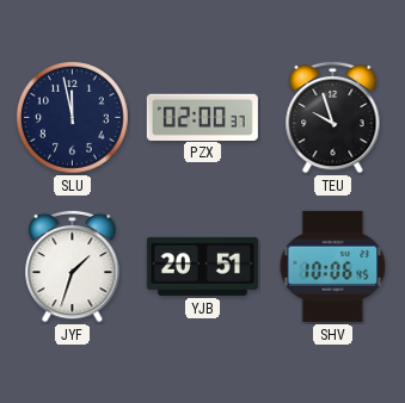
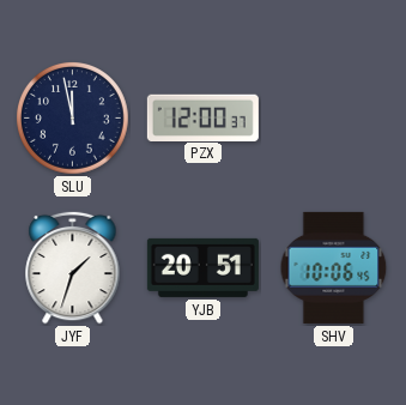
PZX: 02:00 -> 12:00 (202, 117)
TEU: 9:57 -> none (333, 117)
